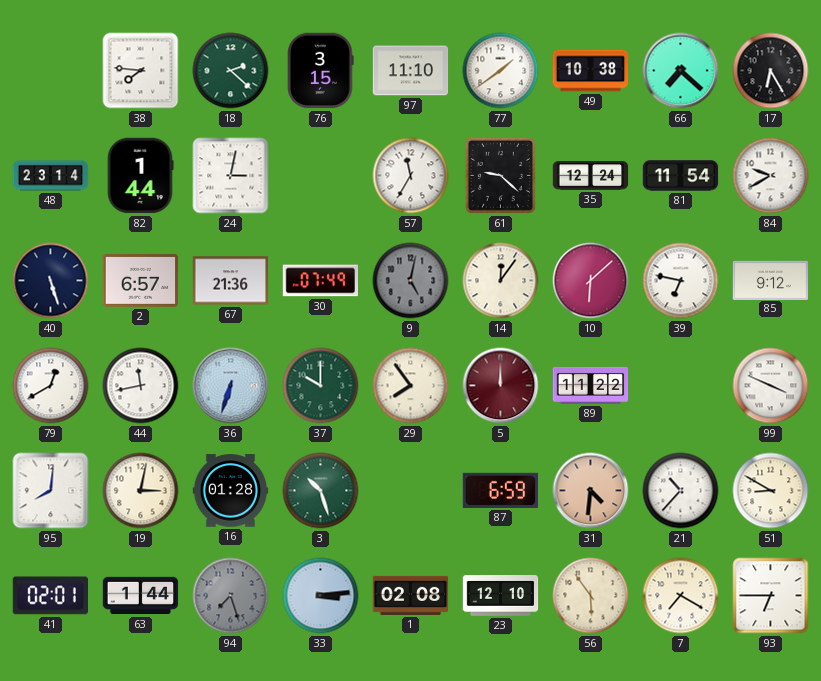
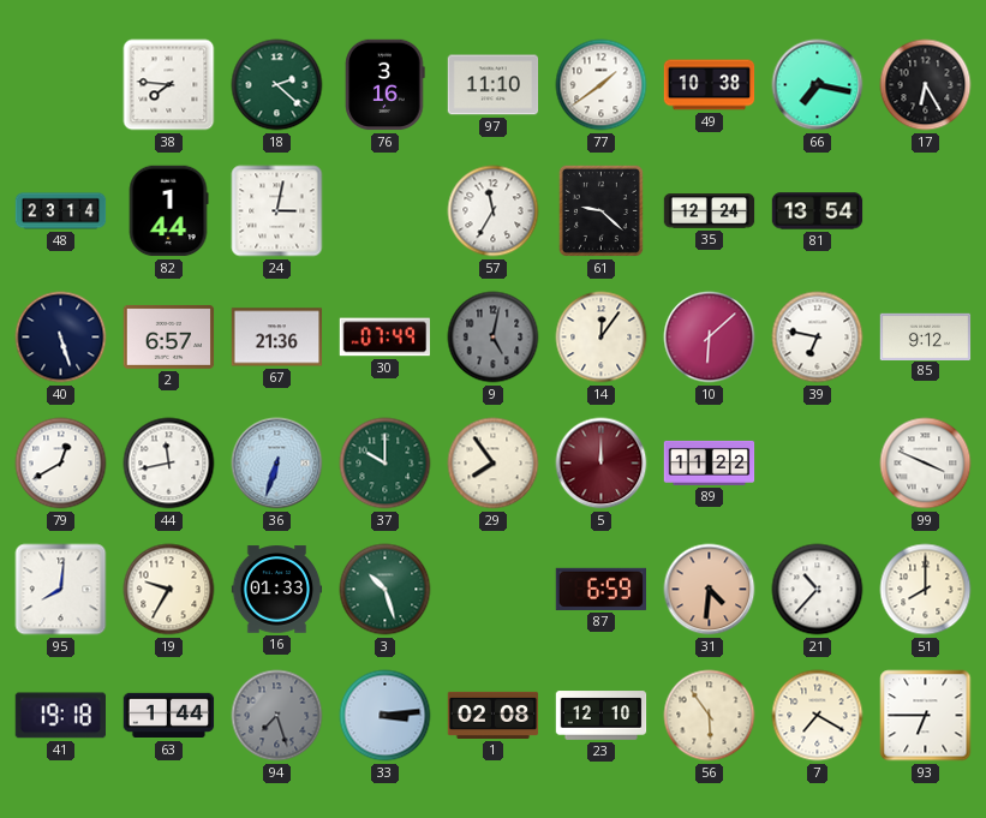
76: 3:15 -> 3:16 (386, 85)
66: 7:22 -> 7:17 (818, 85)
81: 11:54 -> 13:54 (818, 211)
84: 9:40 -> none (771, 176)
19: 3:02 -> 9:35 (169, 590)
16: 01:28 -> 01:33 (277, 590)
51: 8:50 -> 8:00 (926, 590)
41: 02:01 -> 19:18 (60, 716)
